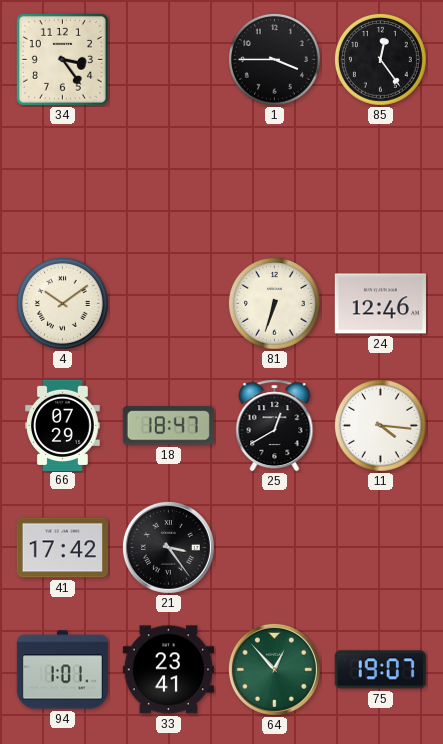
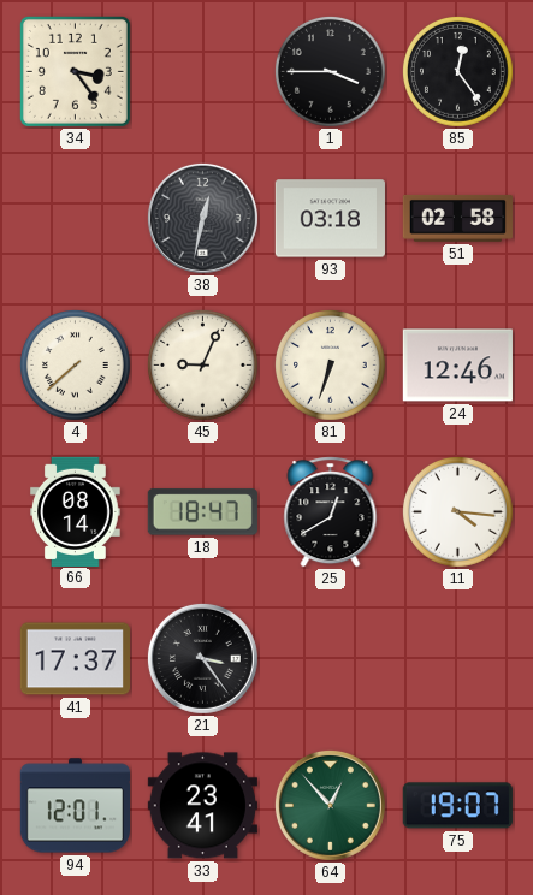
38: none -> 12:32 (202, 218)
93: none -> 03:18 (330, 219)
51: none -> 02:58 (457, 218)
4: 10:09 -> 7:38 (75, 364)
45: none -> 9:04 (202, 364)
66: 07:29 -> 08:14 (76, 511)
41: 17:42 -> 17:37 (75, 659)
94: 1:01 -> 12:01 (75, 806)
